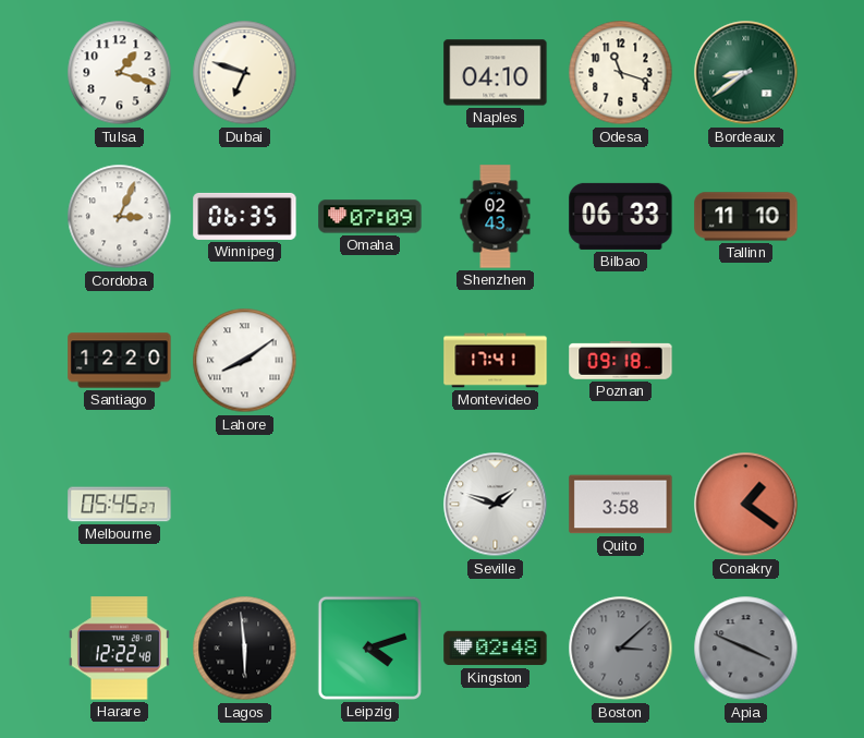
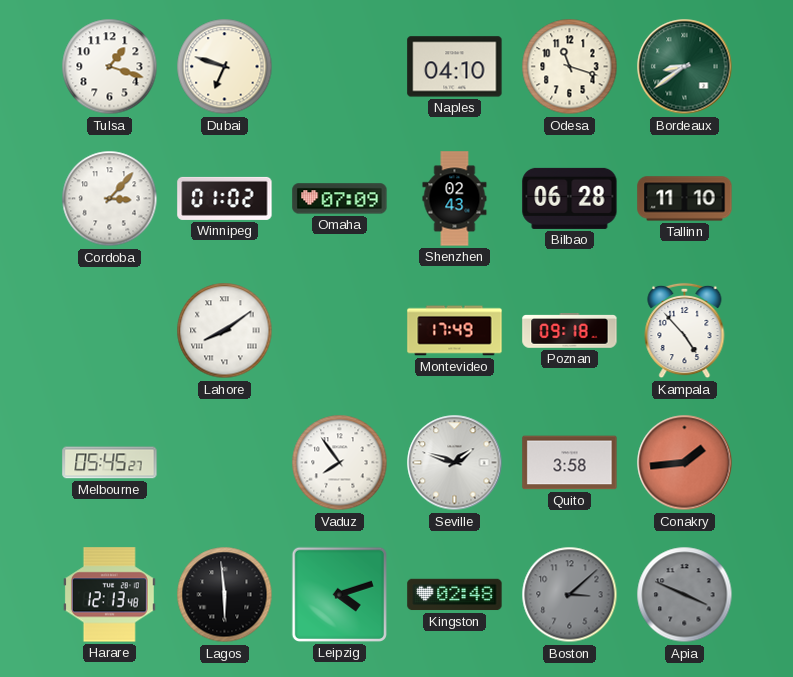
Cordoba: 3:04 -> 3:07 (110, 199)
Winnipeg: 06:35 -> 01:02 (225, 198)
Bilbao: 06:33 -> 06:28 (570, 198)
Santiago: 12:20 -> none (120, 361)
Montevideo: 17:41 -> 17:49 (455, 331)
Kampala: none -> 4:53 (685, 331)
Vaduz: none -> 7:54 (340, 463)
Conakry: 1:21 -> 1:44 (685, 463)
Harare: 12:22 -> 12:13 (109, 595)
